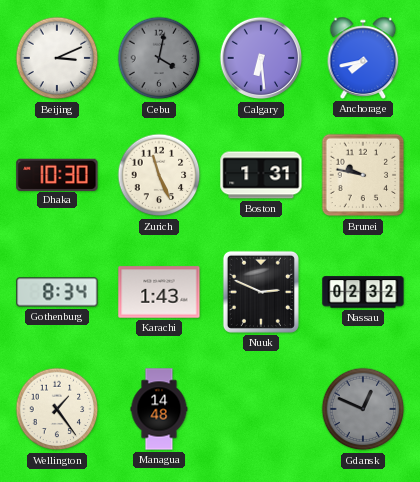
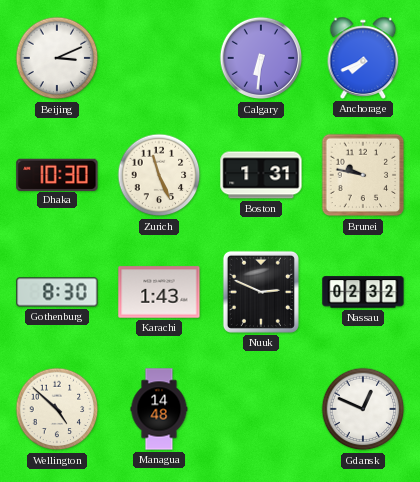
Cebu: 4:02 -> none (159, 58)
Calgary: 6:29 -> 6:31 (261, 58)
Anchorage: 7:43 -> 7:41 (363, 58)
Gothenburg: 8:34 -> 8:30 (57, 292)
Wellington: 1:24 -> 4:52 (57, 409)
Gdansk dial: grey -> white (363, 409)
